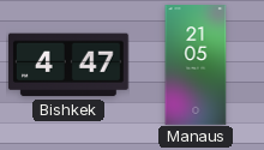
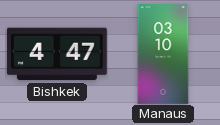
Manaus: 21:05 -> 03:10 (163, 54)
